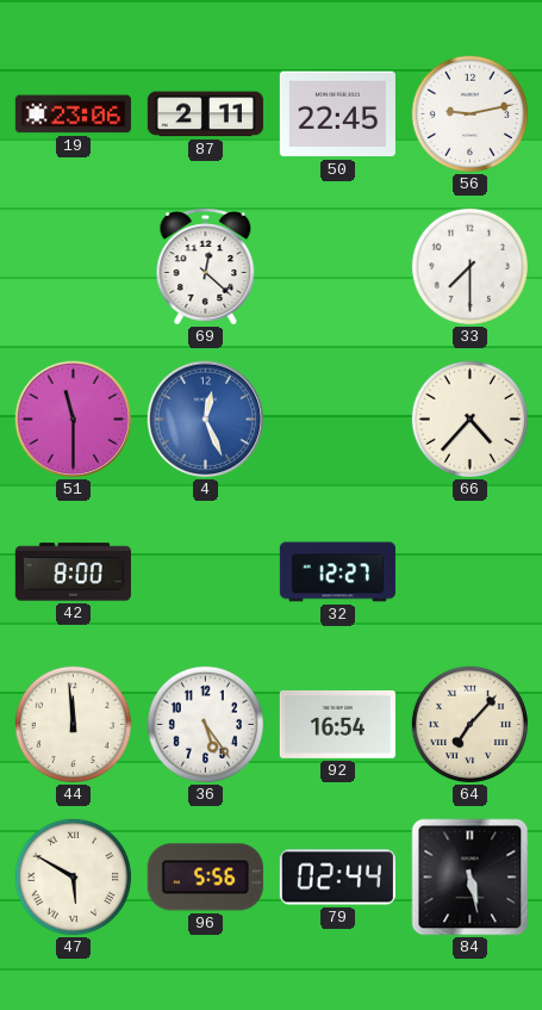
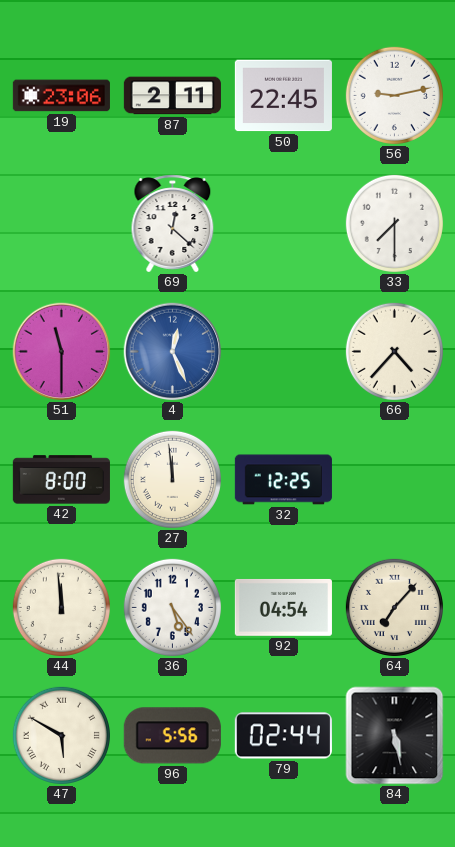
27: none -> 11:59 (172, 479)
32: 12:27 -> 12:25 (283, 480)
92: 16:54 -> 04:54 (283, 607)
